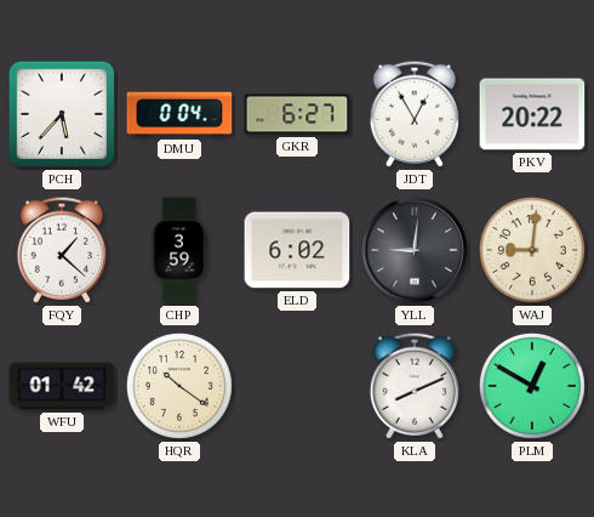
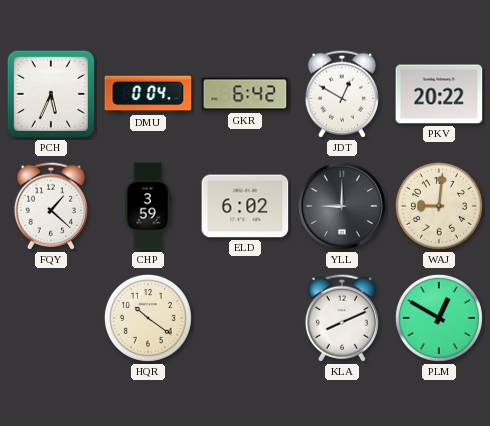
PCH: 5:37 -> 5:34 (51, 94)
GKR: 6:27 -> 6:42 (245, 94)
JDT: 12:55 -> 12:50 (342, 94)
YLL: 9:01 -> 9:00 (342, 206)
WFU: 01:42 -> none (62, 386)
